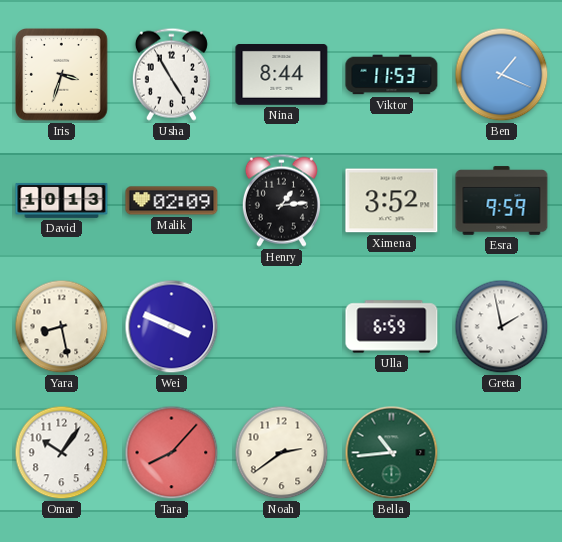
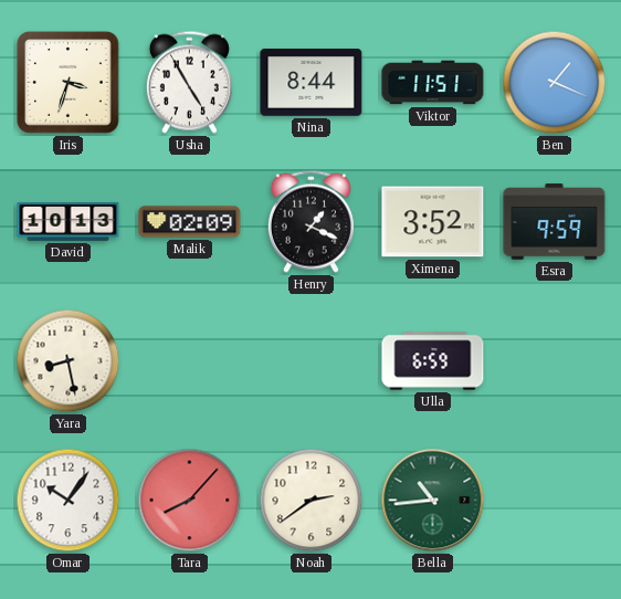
Viktor: 11:53 -> 11:51 (433, 83)
Henry: 1:14 -> 1:19 (310, 221)
Wei: 3:49 -> none (172, 327)
Greta: 1:58 -> none (502, 327)
